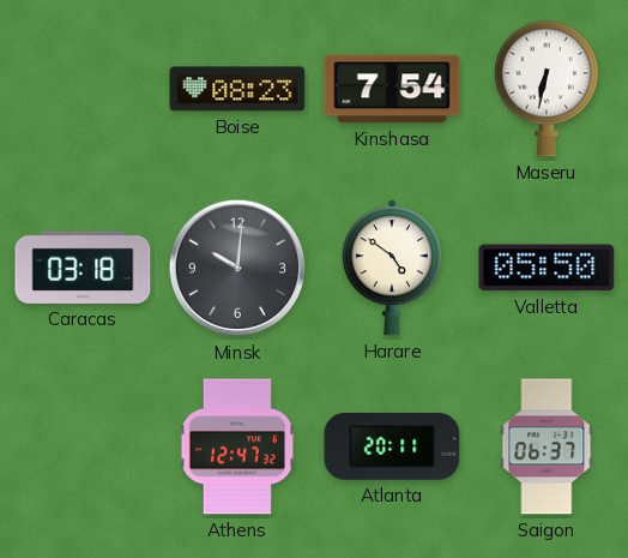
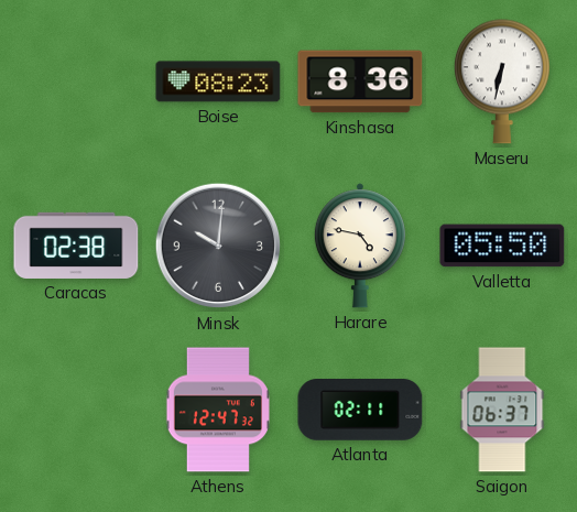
Kinshasa: 7:54 -> 8:36 (360, 81)
Caracas: 03:18 -> 02:38 (76, 246)
Harare: 4:51 -> 4:47 (360, 246)
Atlanta: 20:11 -> 02:11 (360, 411)
